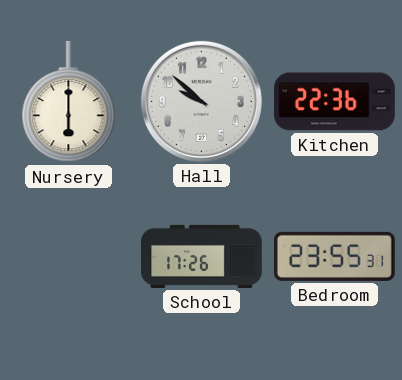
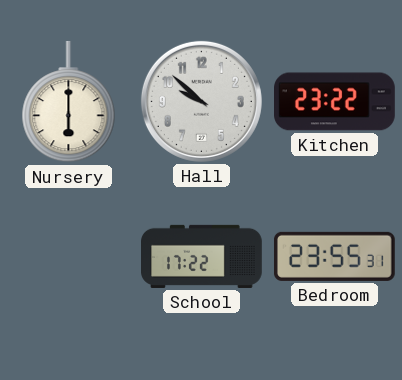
Kitchen: 22:36 -> 23:22 (335, 102)
School: 17:26 -> 17:22 (202, 256)
